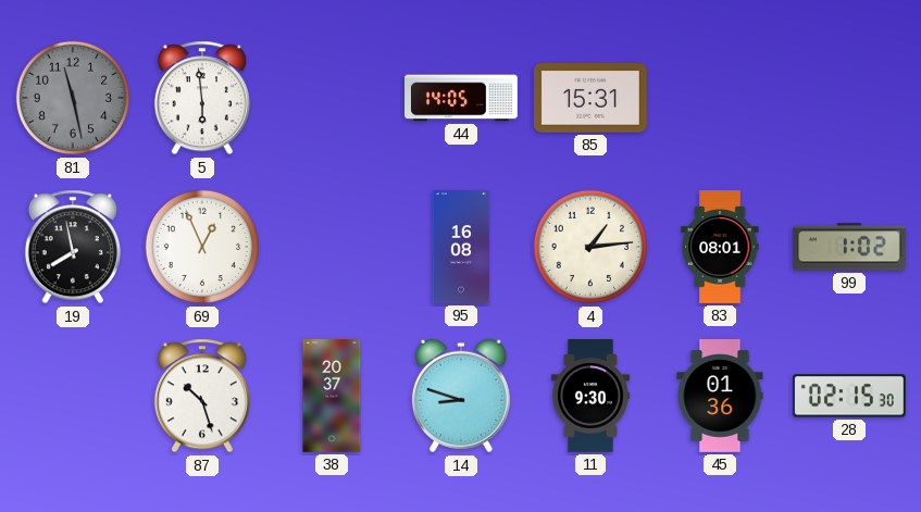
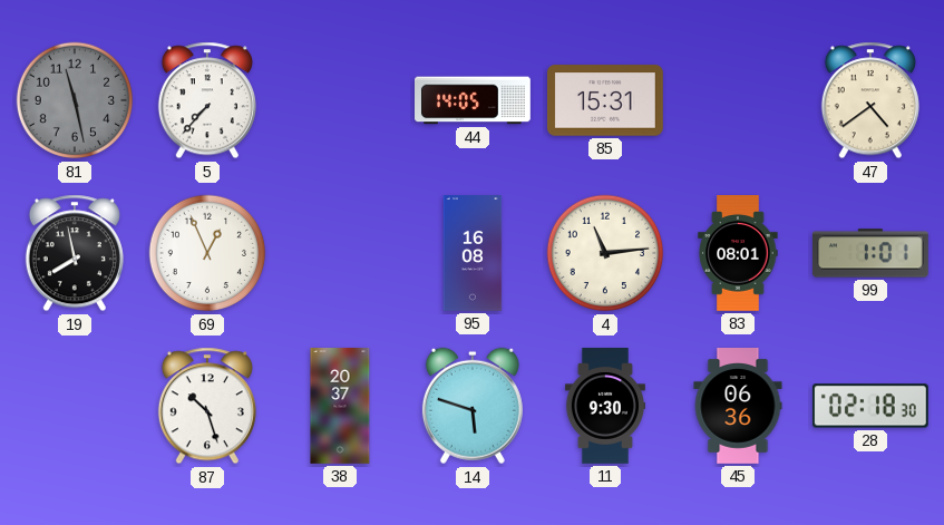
5: 5:59 -> 7:37 (207, 100)
47: none -> 4:39 (870, 100)
4: 1:14 -> 11:14 (605, 253)
99: 1:02 -> 1:01 (870, 253)
14: 8:48 -> 5:48 (473, 406)
45: 01:36 -> 06:36 (738, 407)
28: 02:15 -> 02:18 (870, 406)
